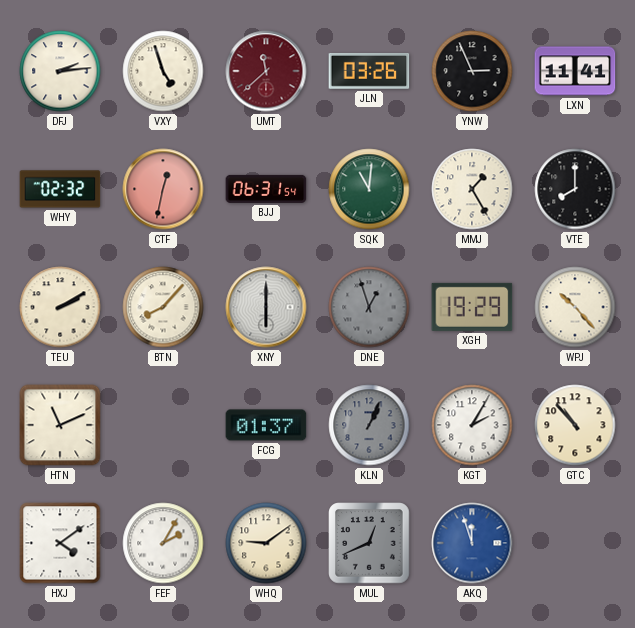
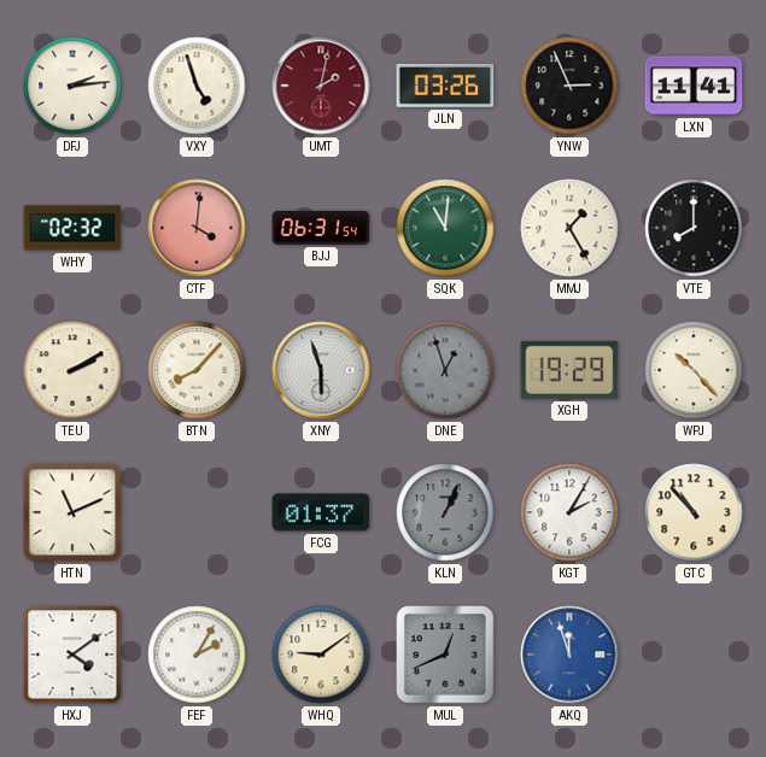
UMT: 11:38 -> 2:02 (321, 86)
CTF: 12:32 -> 4:01 (197, 228)
XNY: 6:00 -> 5:57 (321, 370)
